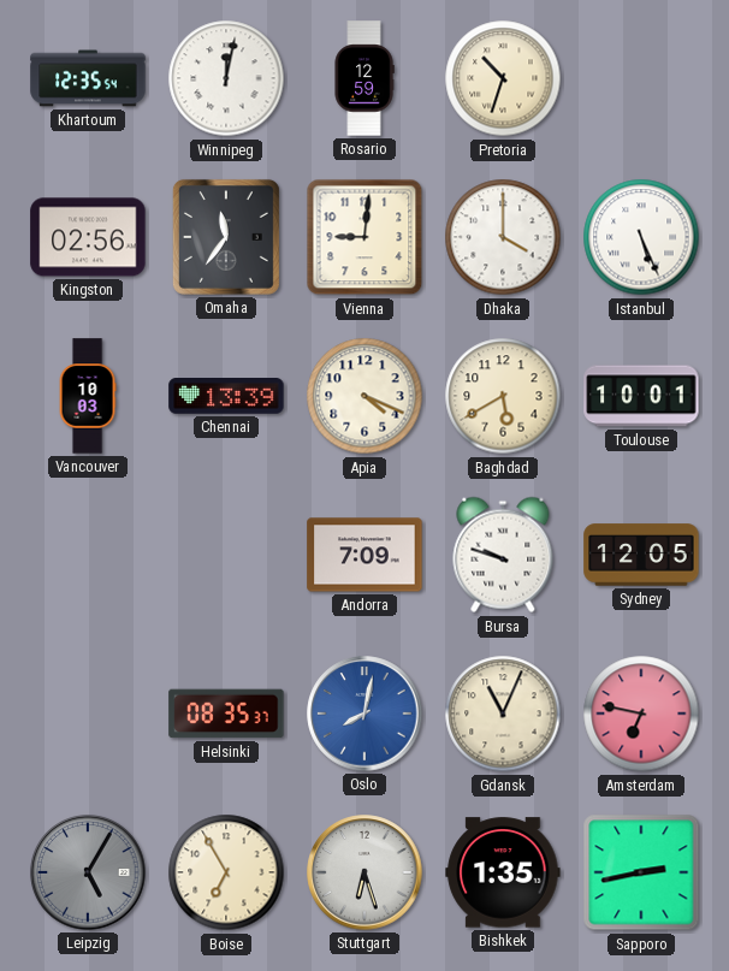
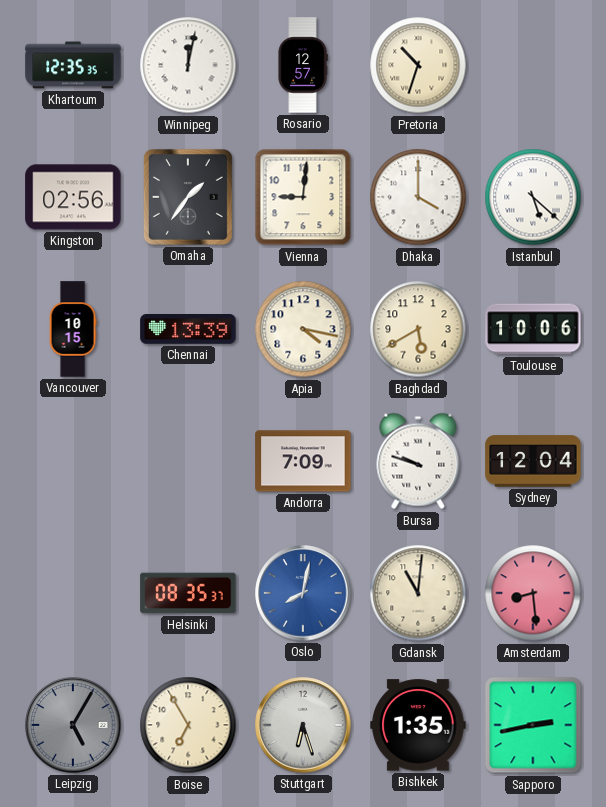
Khartoum: 12:35:54 -> 12:35:35 (73, 65)
Rosario: 12:59 -> 12:57 (303, 65)
Omaha: 11:36 -> 1:36 (188, 197)
Istanbul: 5:26 -> 5:22 (533, 197)
Vancouver: 10:03 -> 10:15 (73, 329)
Apia: 4:19 -> 4:17 (303, 329)
Toulouse: 10:01 -> 10:06 (533, 329)
Sydney: 12:05 -> 12:04 (533, 461)
Gdansk: 11:04 -> 11:01 (418, 593)
Amsterdam: 6:47 -> 8:29 (533, 593)
